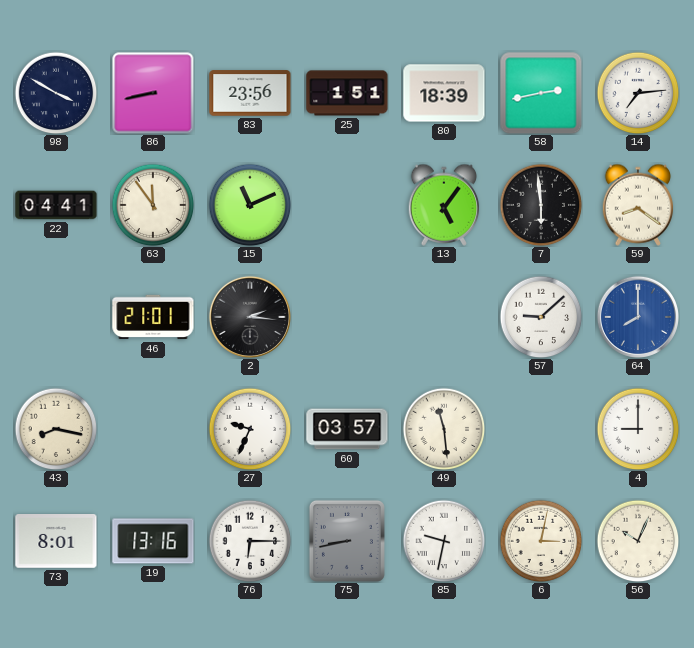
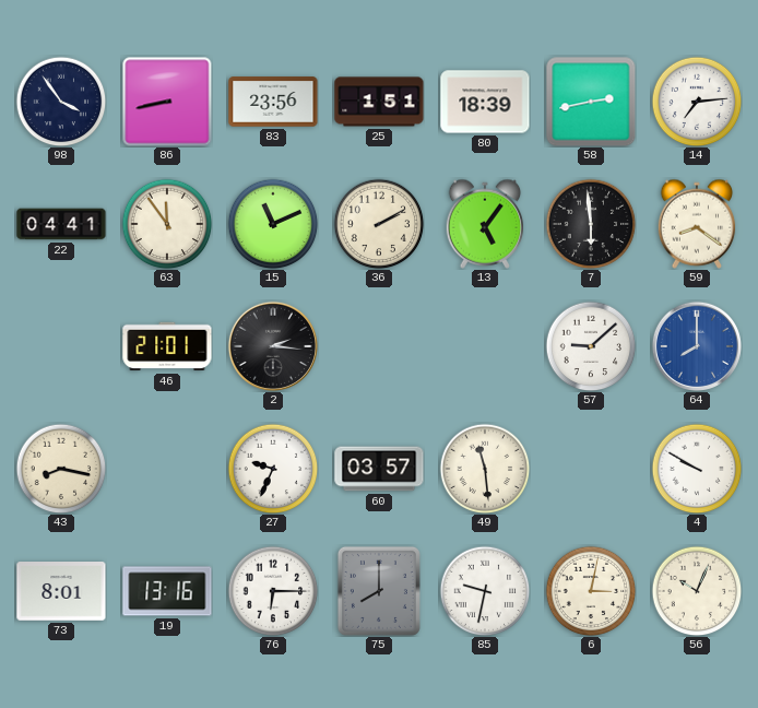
98: 3:50 -> 3:54 (61, 102)
36: none -> 2:10 (379, 224)
4: 9:00 -> 9:50 (697, 469)
75: 8:43 -> 8:00 (379, 591)
